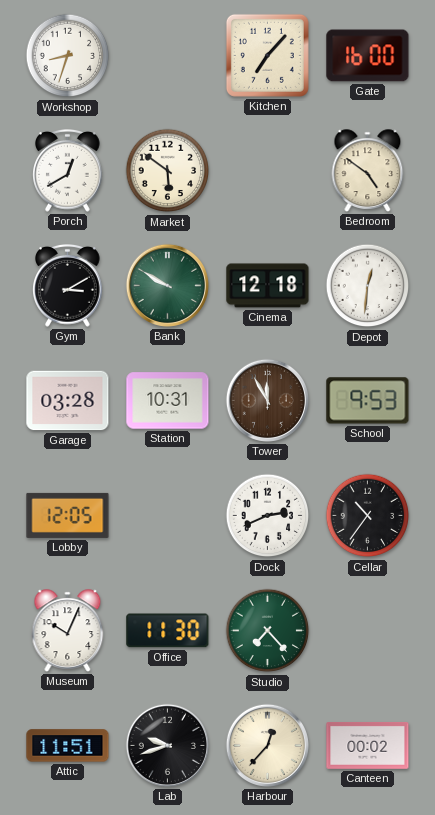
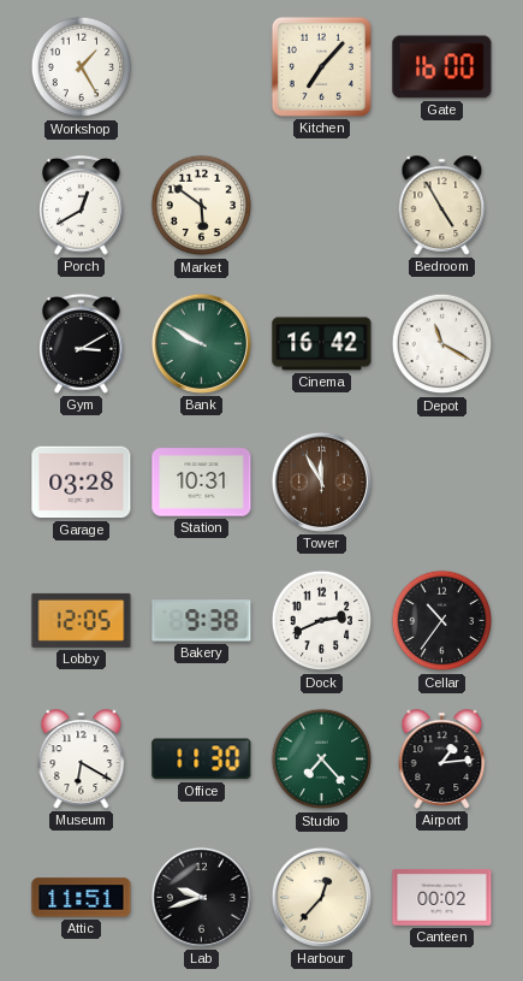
Workshop: 8:33 -> 1:25 (82, 67)
Bedroom: 4:51 -> 4:55 (442, 206)
Cinema: 12:18 -> 16:42 (322, 344)
Depot: 12:31 -> 11:20 (442, 344)
School: 9:53 -> none (368, 401)
Bakery: none -> 9:38 (202, 621)
Museum: 10:04 -> 6:20 (82, 760)
Airport: none -> 1:14 (442, 760)
